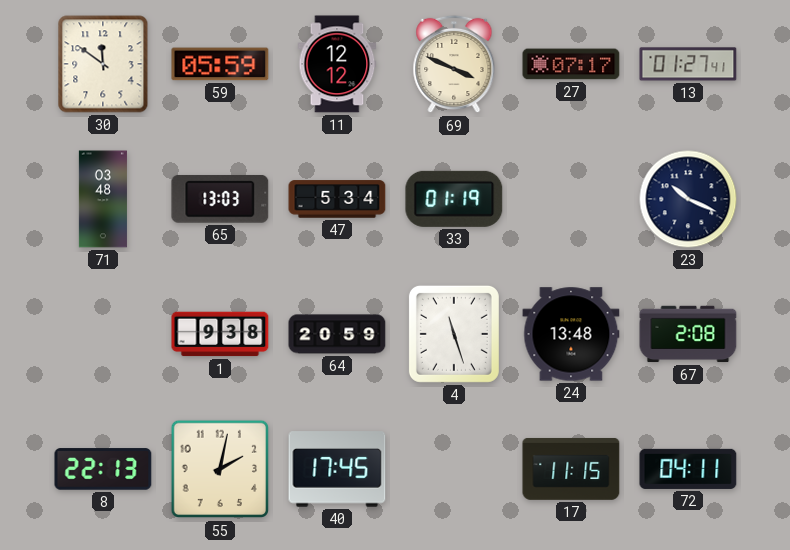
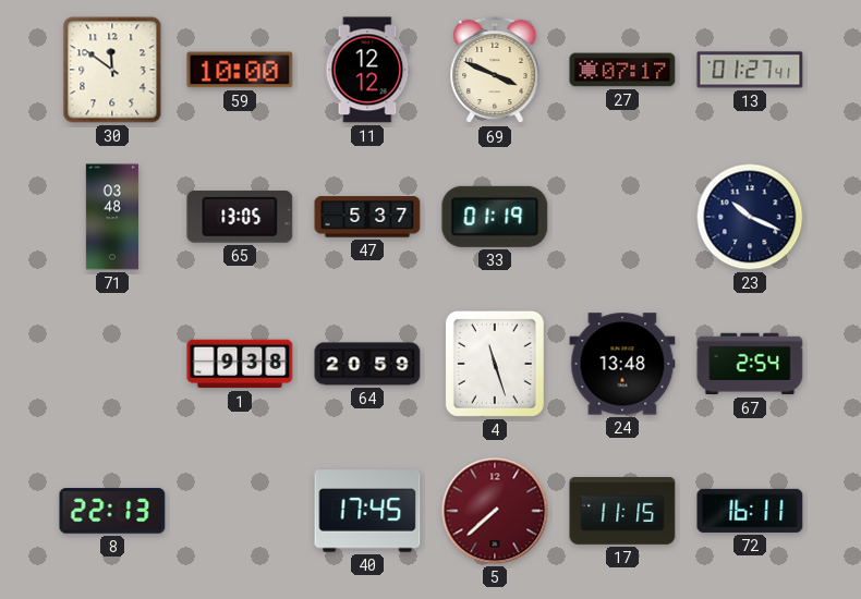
59: 05:59 -> 10:00 (240, 70)
65: 13:03 -> 13:05 (240, 217)
47: 5:34 -> 5:37 (367, 217)
67: 2:08 -> 2:54 (750, 364)
55: 2:02 -> none (220, 469)
5: none -> 7:38 (495, 511)
72: 04:11 -> 16:11 (750, 511)
